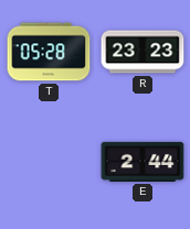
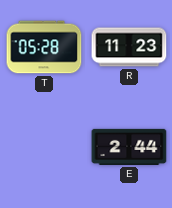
R: 23:23 -> 11:23 (129, 47)
